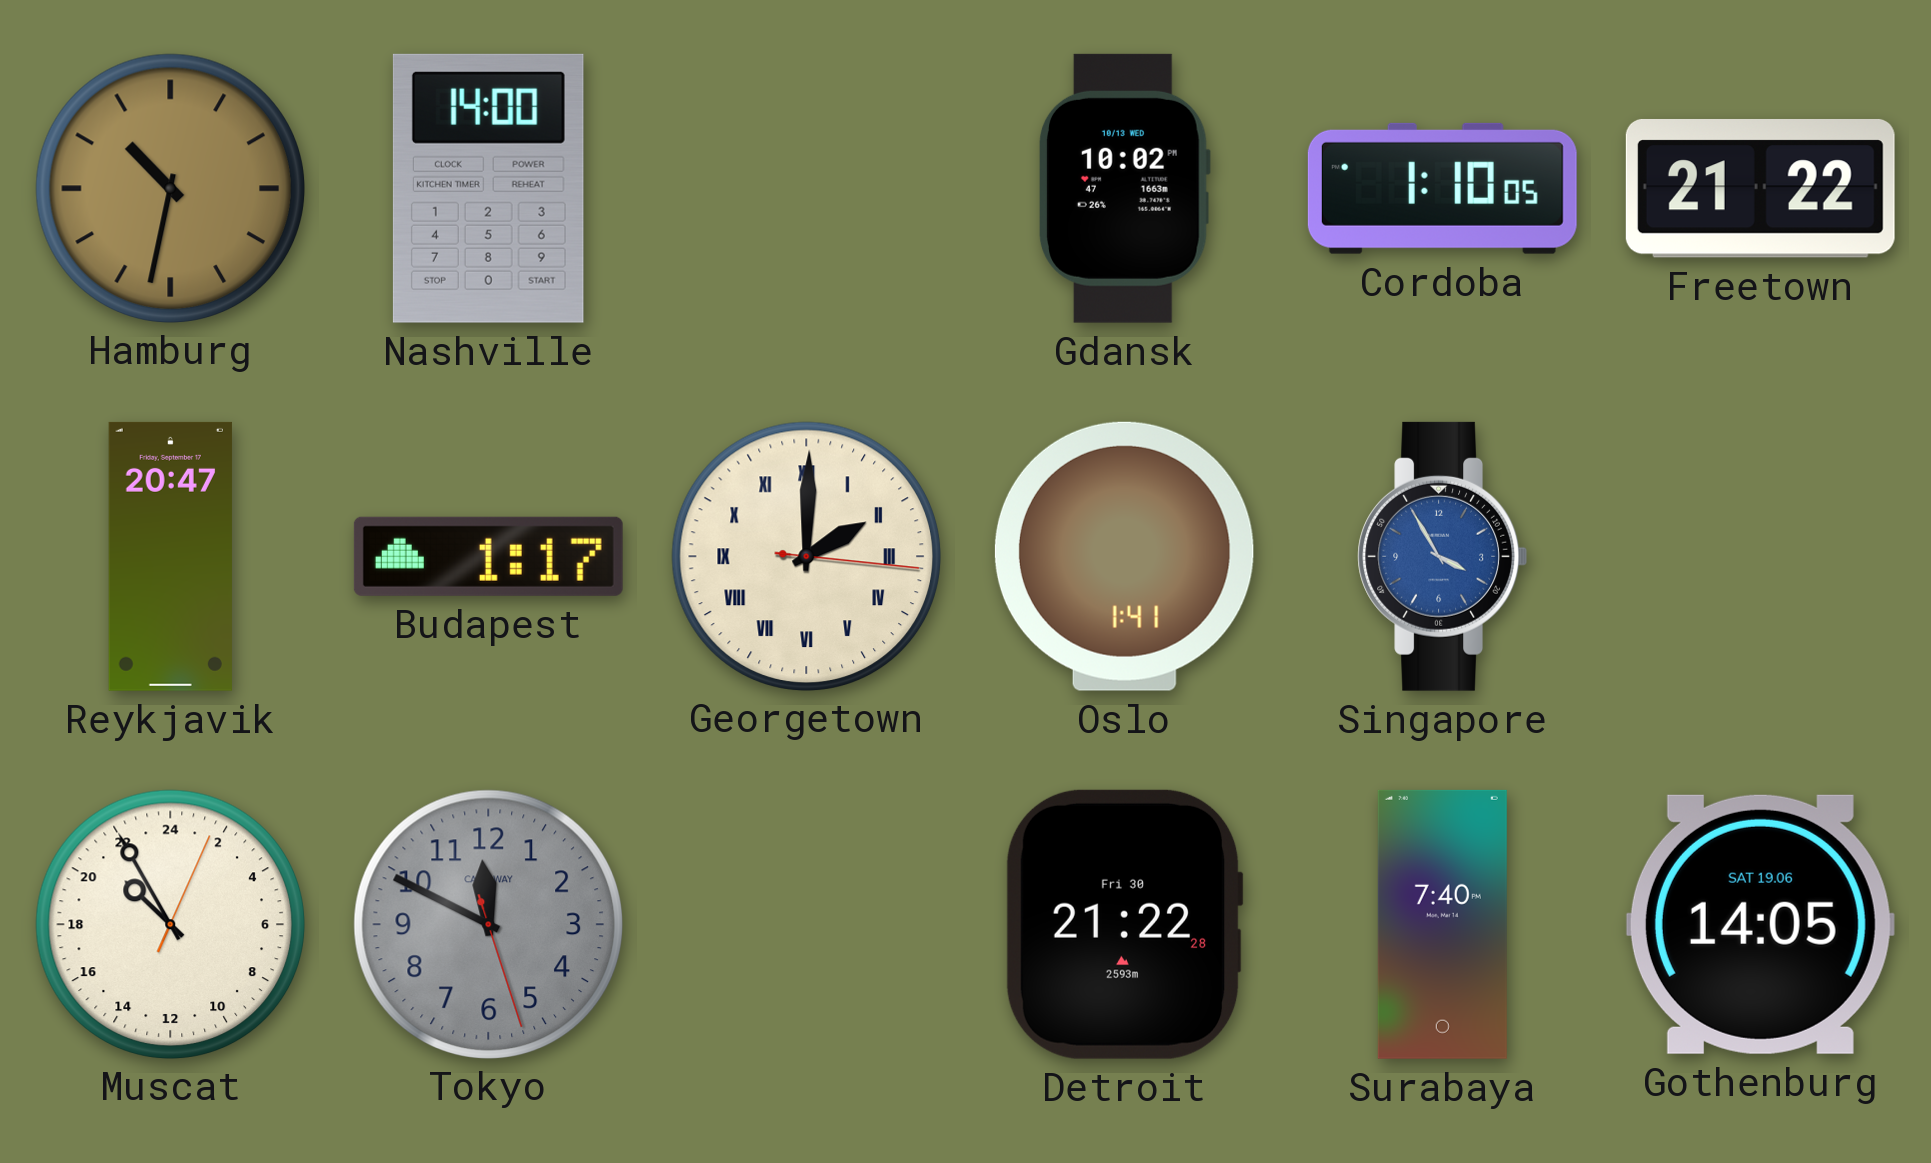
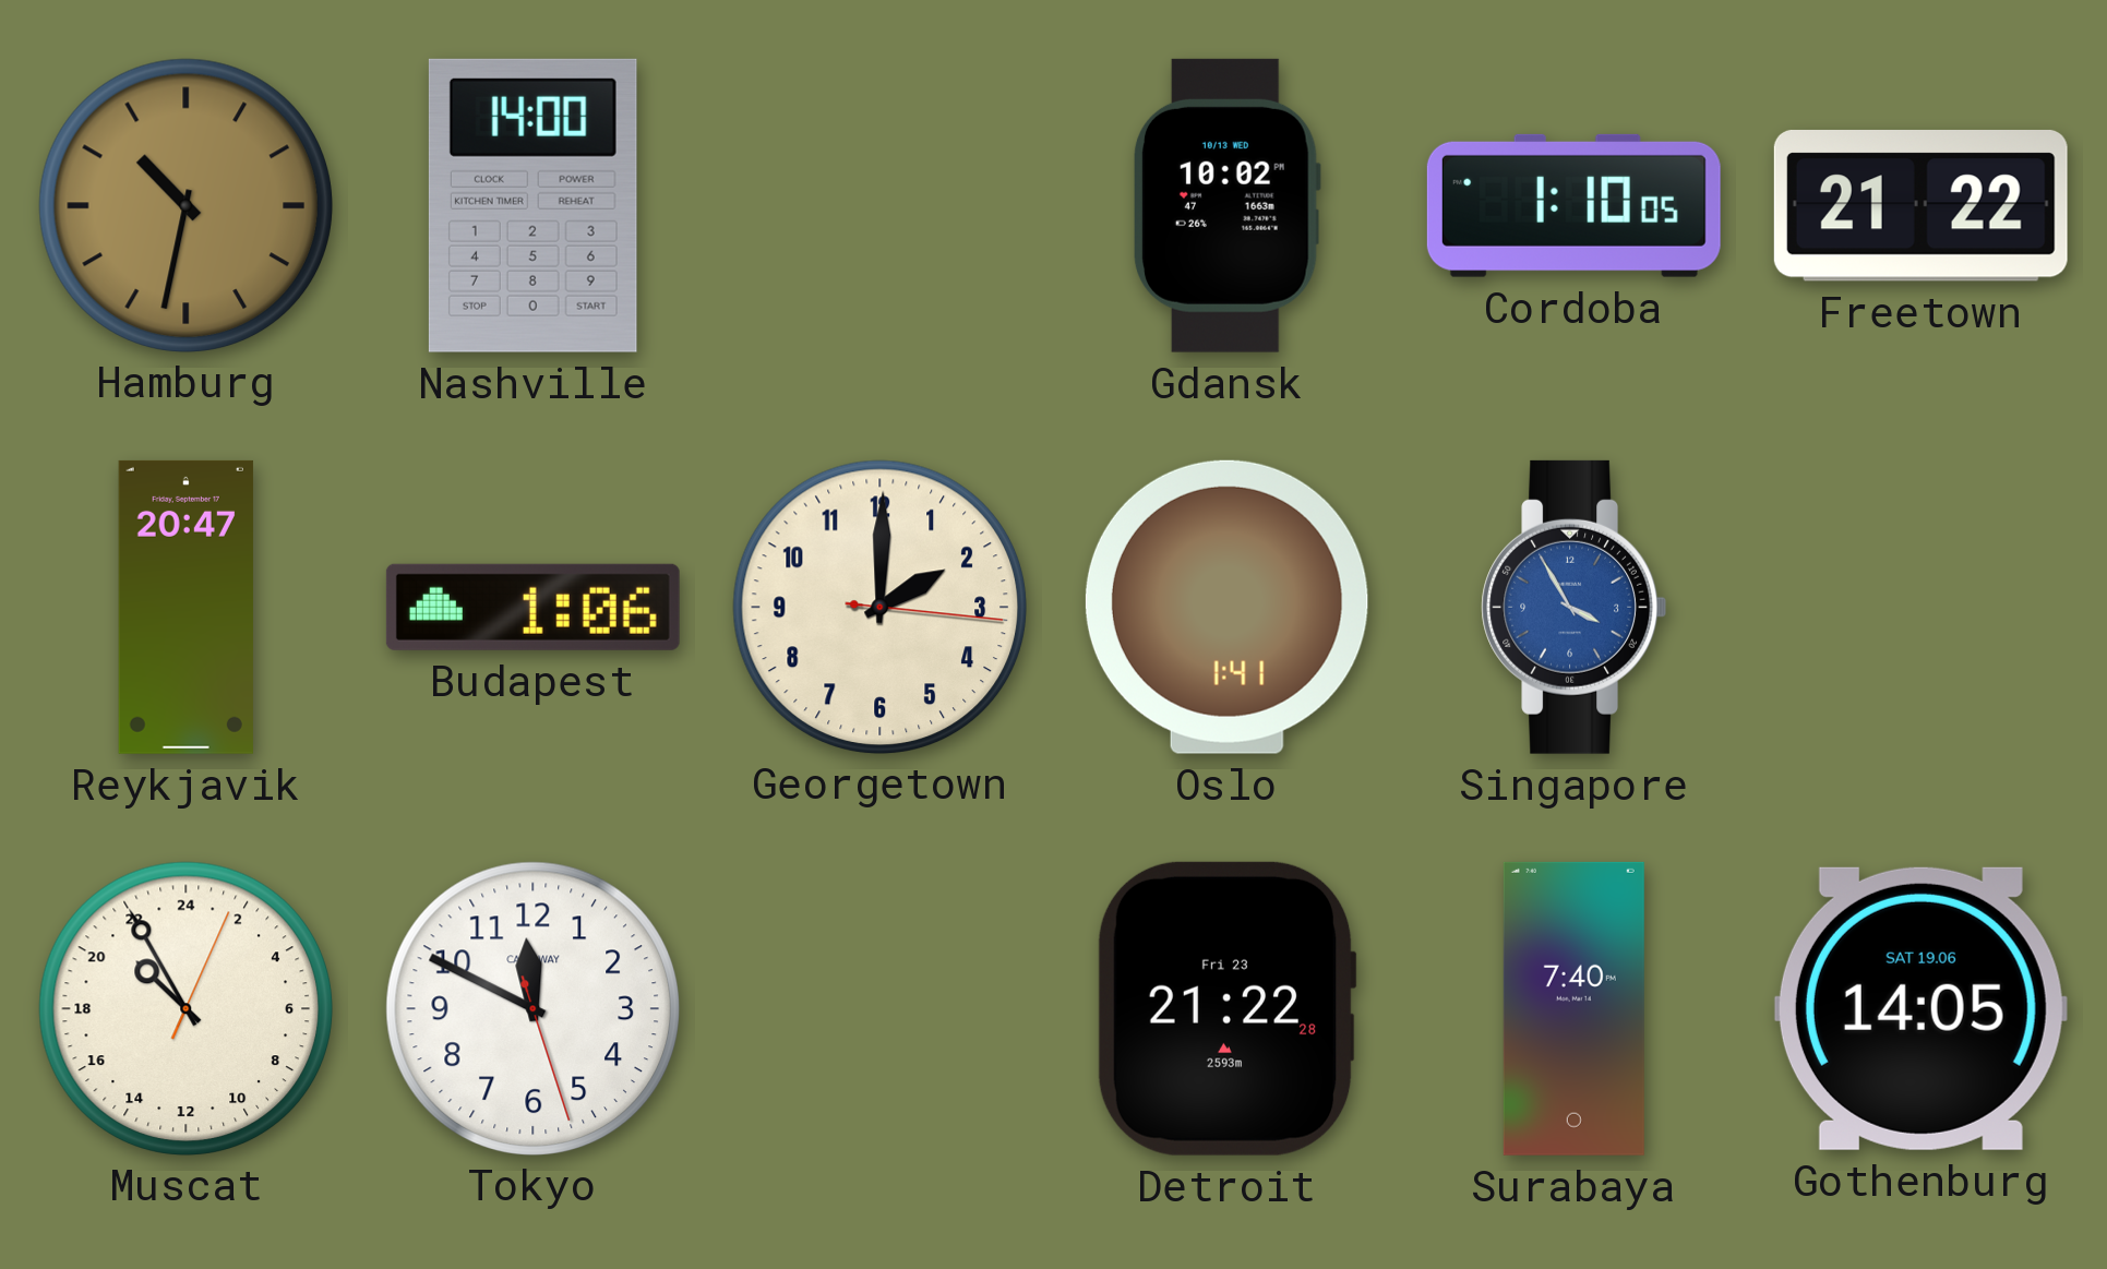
Budapest: 1:17 -> 1:06 (532, 607)
Georgetown numerals: Roman -> Arabic (879, 607)
Tokyo dial: grey -> white (532, 1008)
Detroit date: Fri 30 -> Fri 23 (1226, 1008)
